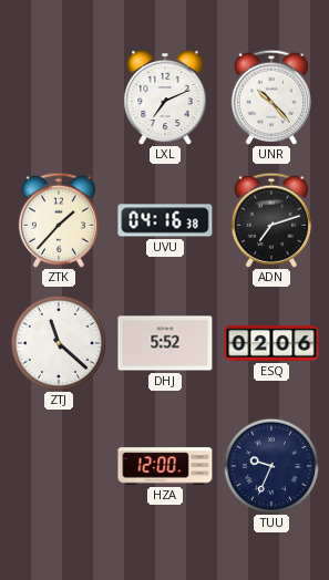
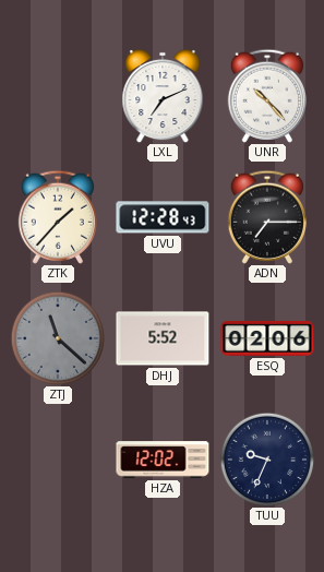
UVU: 04:16 -> 12:28 (163, 217)
ADN: 7:12 -> 7:15 (267, 217)
ZTJ dial: white -> grey (58, 338)
HZA: 12:00 -> 12:02 (163, 460)
